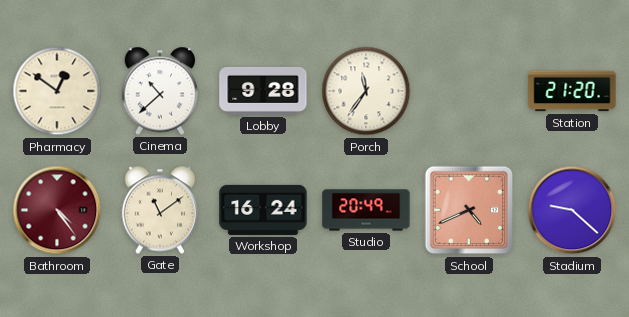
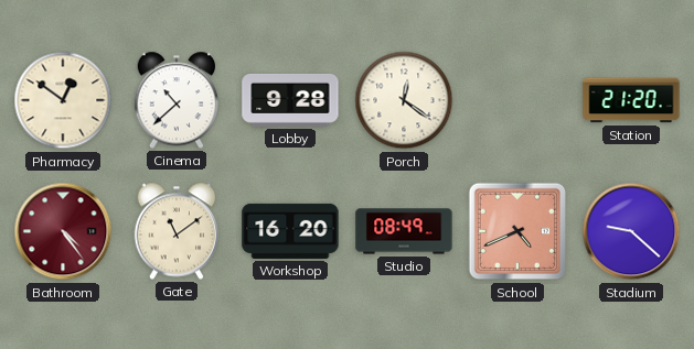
Porch: 11:36 -> 12:21 (404, 100)
Workshop: 16:24 -> 16:20 (290, 231)
Studio: 20:49 -> 08:49 (404, 231)
